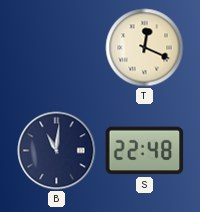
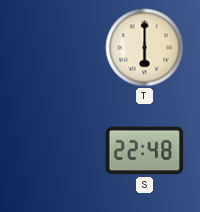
T: 12:19 -> 6:00 (145, 48)
B: 11:01 -> none (57, 151)
